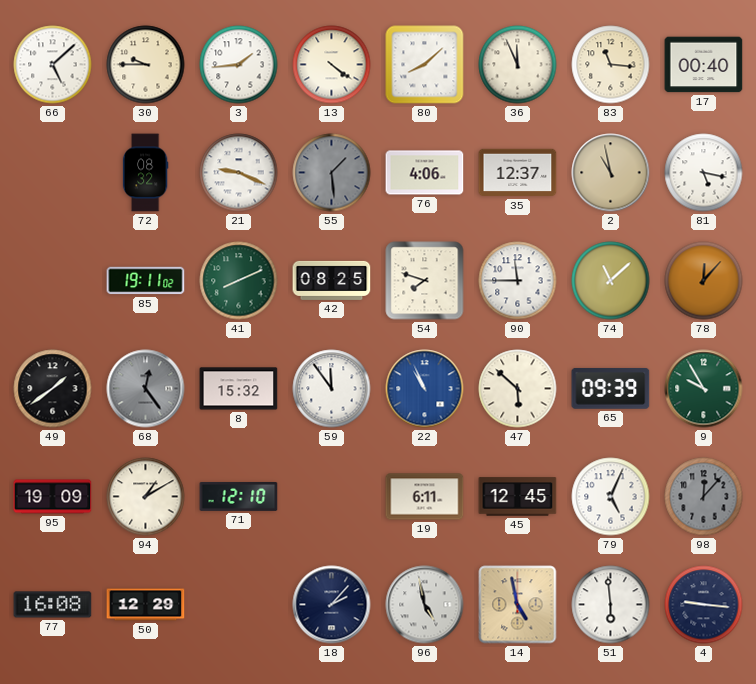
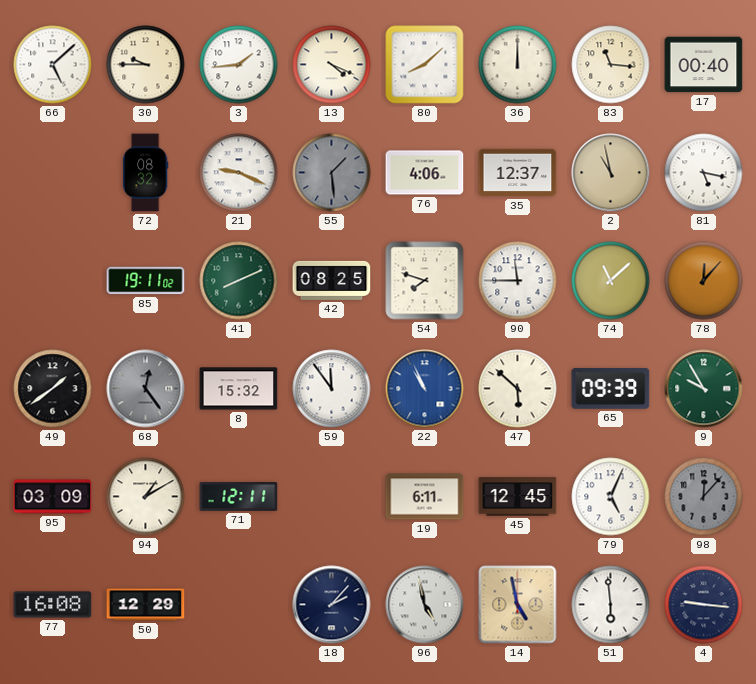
13: 4:21 -> 4:19 (332, 65)
36: 11:56 -> 12:00 (518, 65)
95: 19:09 -> 03:09 (53, 497)
71: 12:10 -> 12:11 (239, 496)
